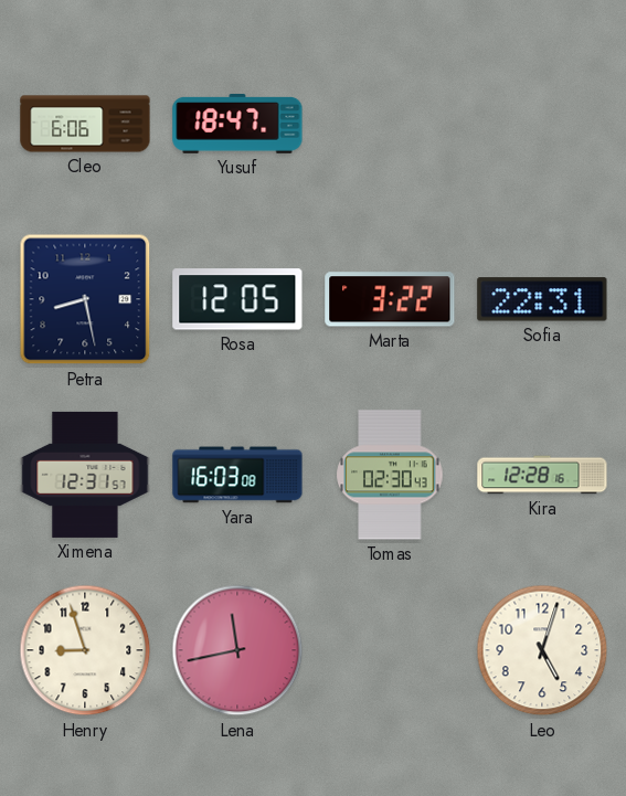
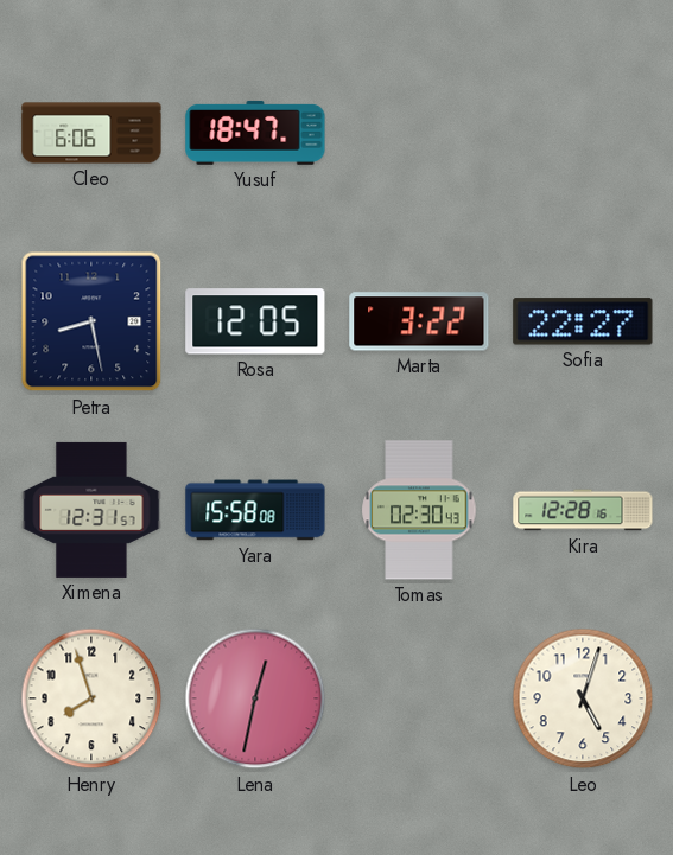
Sofia: 22:31 -> 22:27 (583, 321)
Yara: 16:03 -> 15:58 (255, 510)
Henry: 8:57 -> 7:57 (91, 698)
Lena: 11:43 -> 12:32 (255, 698)
